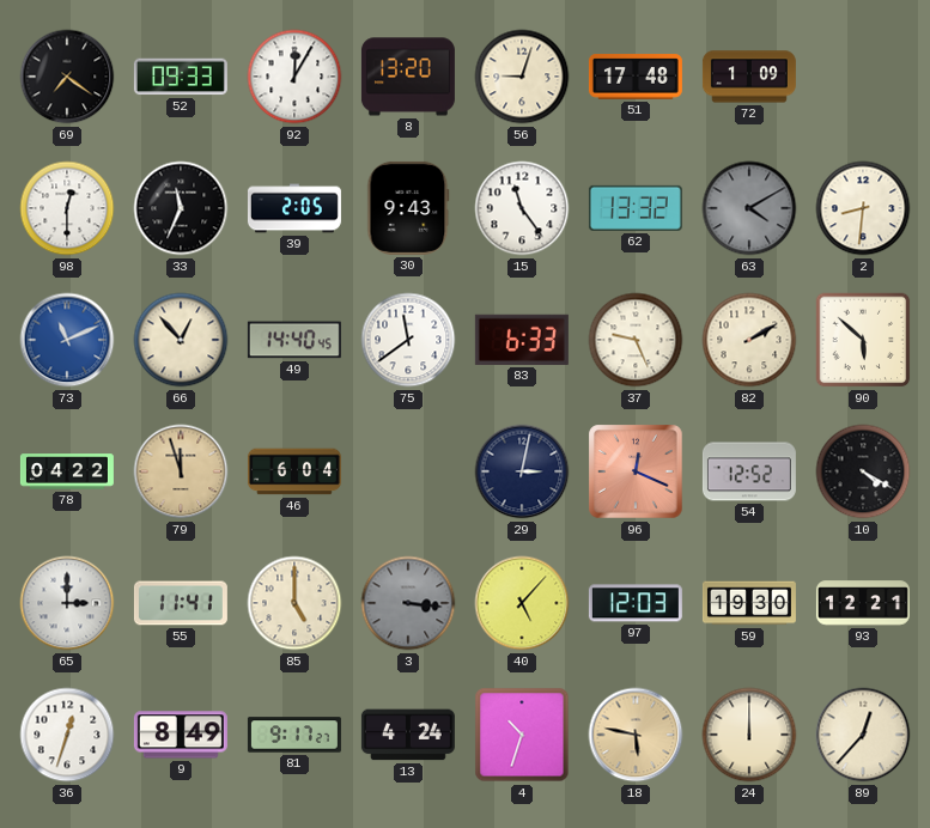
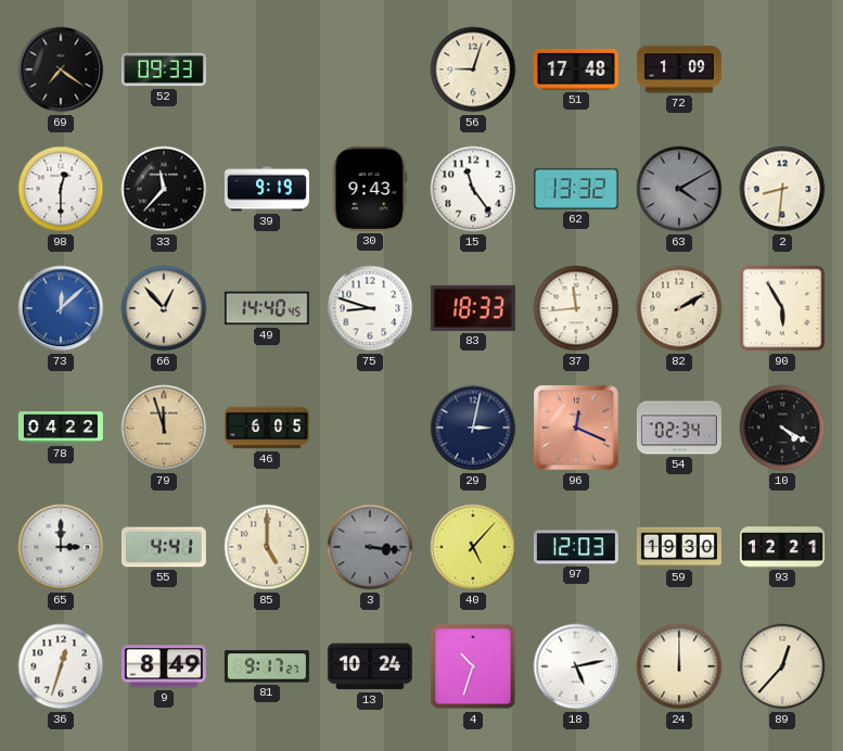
92: 12:05 -> none (294, 77)
8: 13:20 -> none (408, 77)
33: 11:34 -> 11:37 (164, 189)
39: 2:05 -> 9:19 (267, 189)
73: 11:11 -> 12:08 (61, 308)
75: 11:39 -> 8:48 (370, 308)
83: 6:33 -> 18:33 (473, 308)
37: 9:26 -> 11:44 (576, 308)
90: 5:52 -> 5:55 (782, 308)
46: 6:04 -> 6:05 (267, 428)
54: 12:52 -> 02:34 (679, 428)
55: 11:41 -> 4:41 (164, 547)
13: 4:24 -> 10:24 (370, 666)
18: 5:47 -> 5:13 (576, 666)
18 dial: champagne -> white (576, 666)
